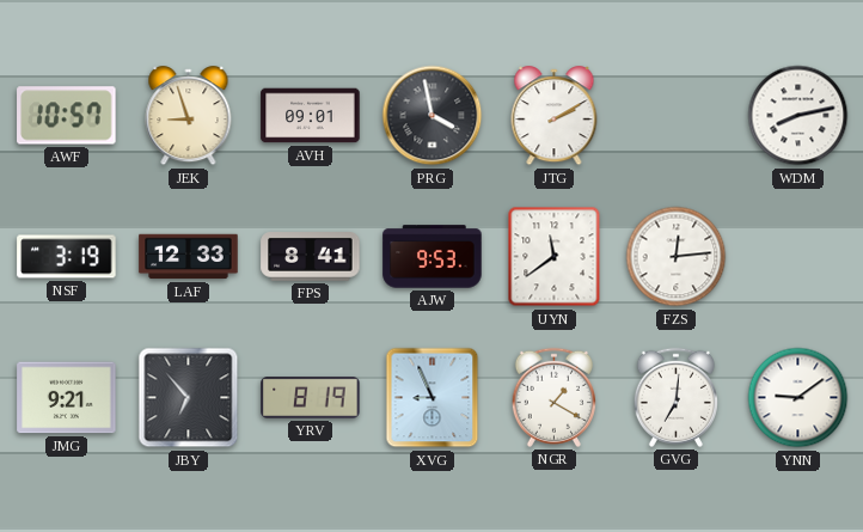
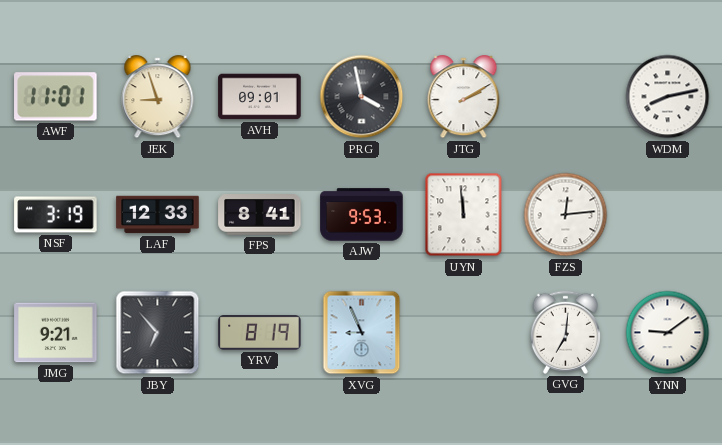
AWF: 10:57 -> 11:01 (56, 97)
UYN: 11:39 -> 11:59 (464, 215)
NGR: 1:20 -> none (553, 397)
